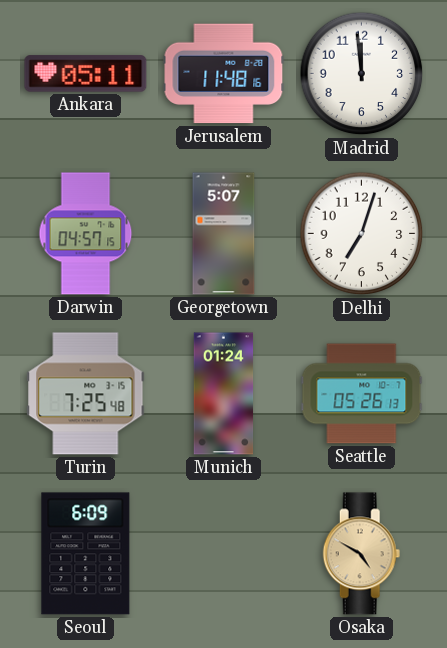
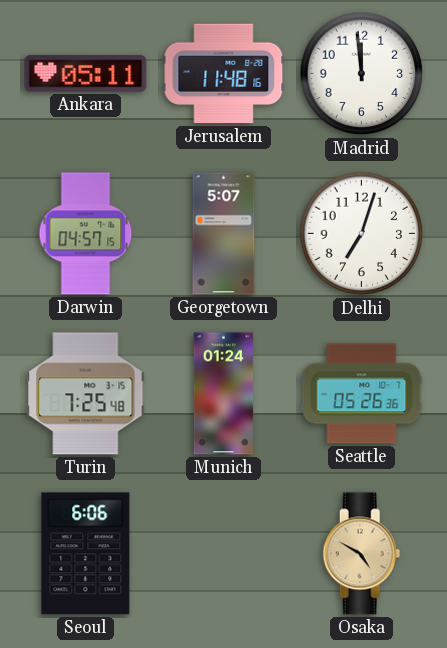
Seattle: 05:26:13 -> 05:26:36 (362, 394)
Seoul: 6:09 -> 6:06 (86, 554)
